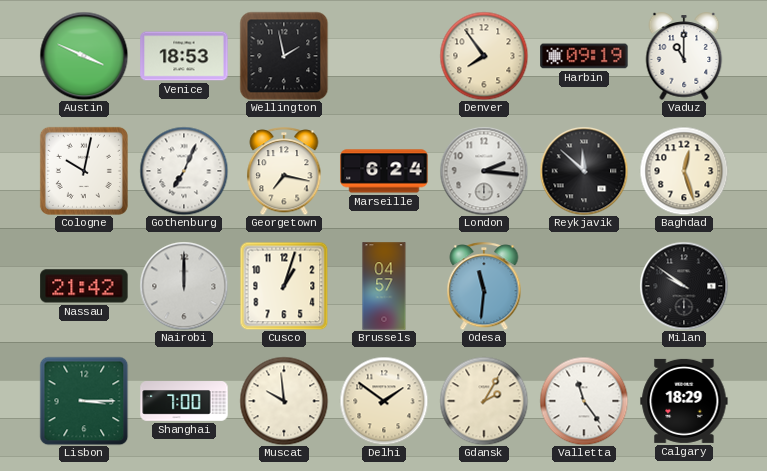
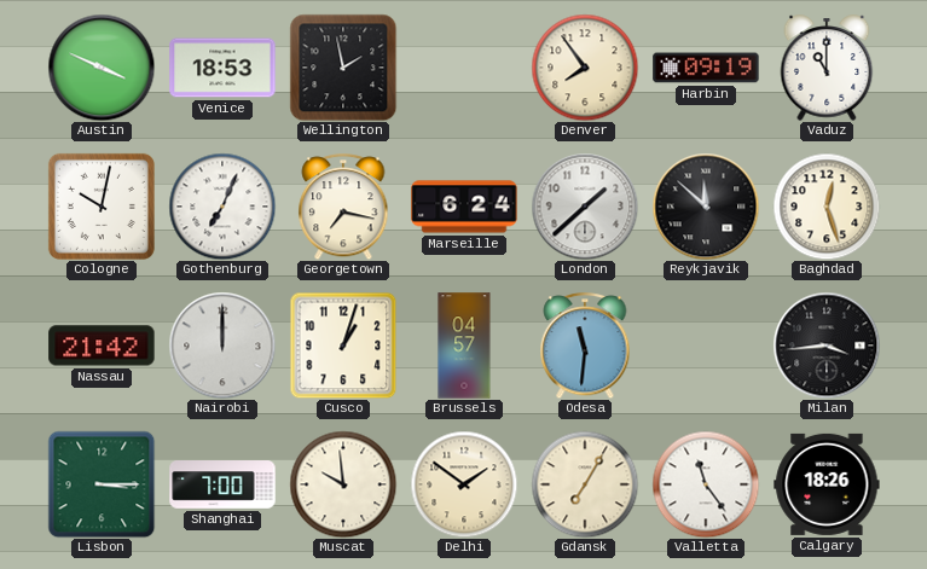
London: 2:16 -> 1:38 (585, 207)
Milan: 9:51 -> 3:44 (827, 346)
Gdansk: 2:05 -> 7:05 (585, 484)
Calgary: 18:29 -> 18:26 (827, 484)
